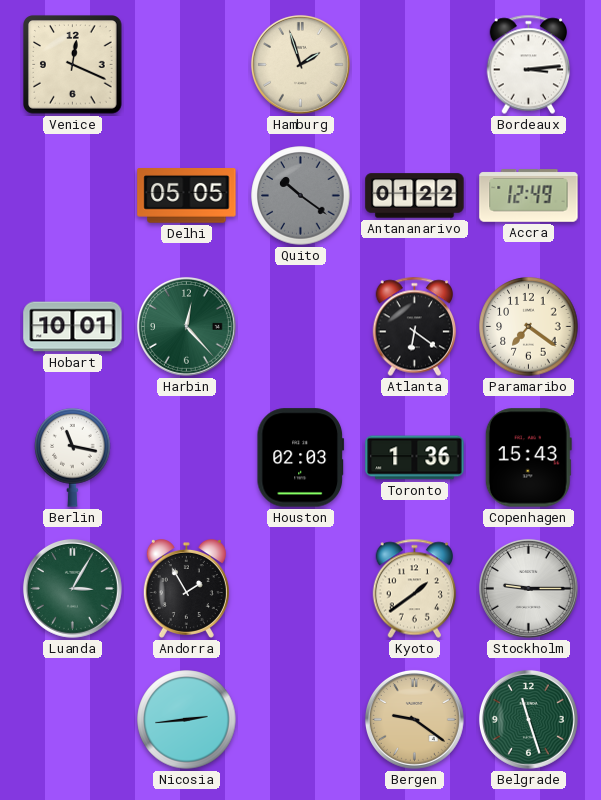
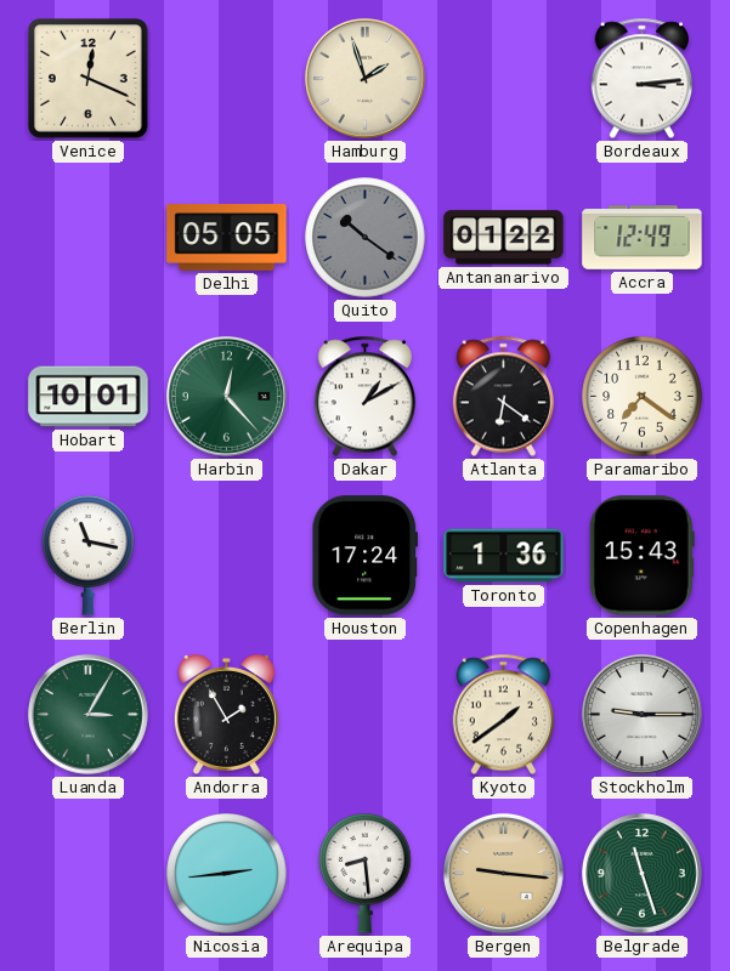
Dakar: none -> 1:10 (366, 397)
Houston: 02:03 -> 17:24 (364, 556)
Arequipa: none -> 8:29 (366, 874)
Bergen: 9:21 -> 9:16 (503, 873)
